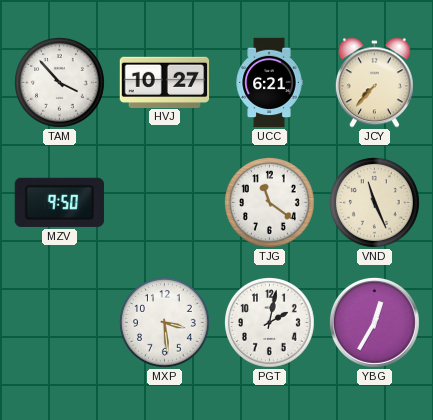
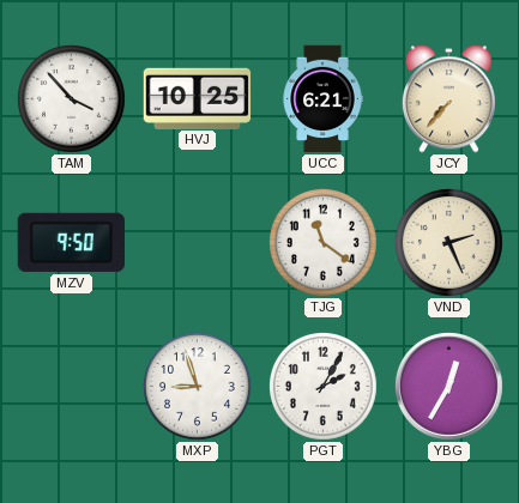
HVJ: 10:27 -> 10:25 (198, 98)
VND: 11:26 -> 2:26 (449, 243)
MXP: 3:29 -> 8:57 (198, 387)
PGT: 2:02 -> 2:05 (324, 387)
